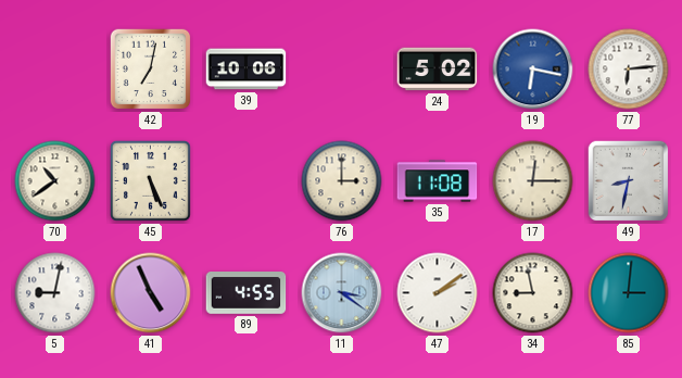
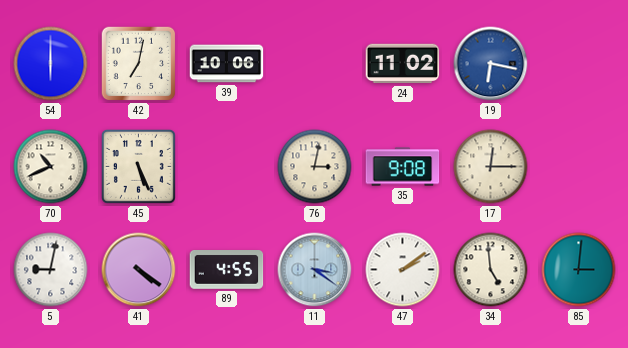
54: none -> 6:00 (51, 64)
24: 5:02 -> 11:02 (403, 64)
77: 6:14 -> none (629, 70)
70: 10:39 -> 10:41 (51, 167)
76: 3:00 -> 3:02 (315, 167)
35: 11:08 -> 9:08 (403, 167)
49: 8:32 -> none (629, 181)
41: 4:56 -> 4:21 (139, 270)
34: 8:58 -> 4:59 (491, 270)
